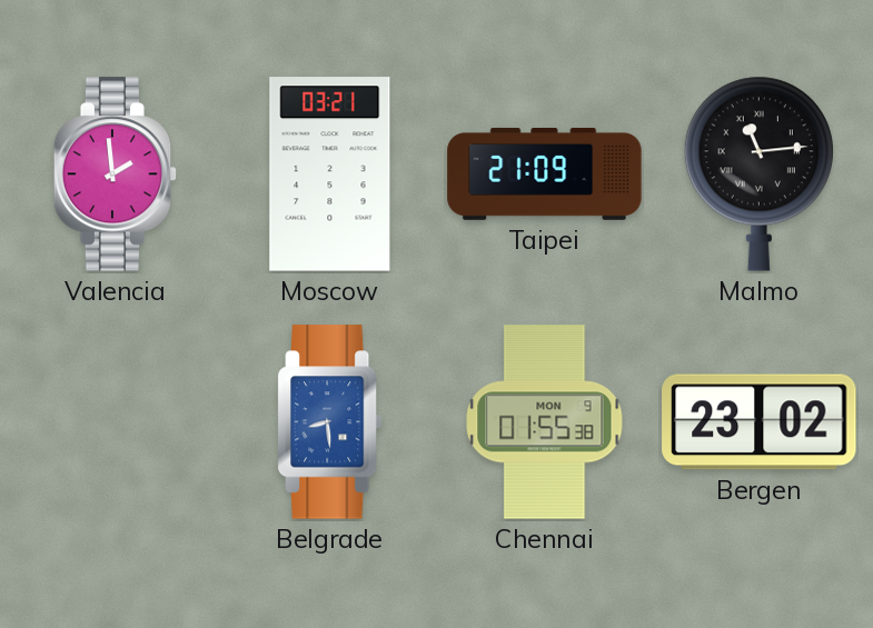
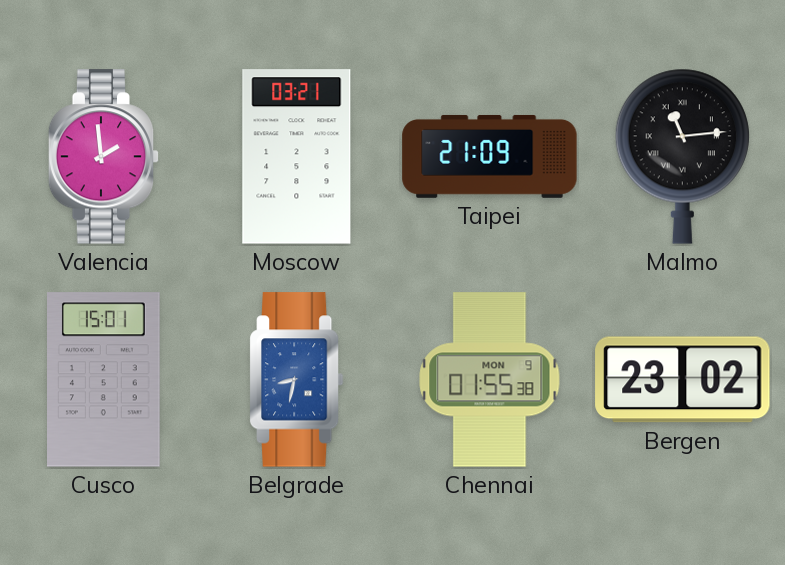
Cusco: none -> 15:01 (104, 380)
Belgrade: 8:29 -> 8:32 (297, 380)
